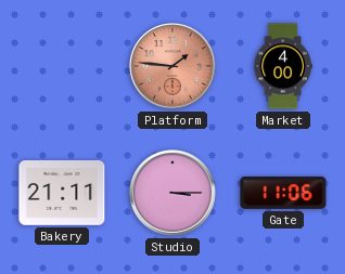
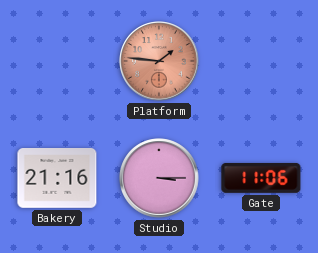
Market: 4:00 -> none (283, 66)
Bakery: 21:11 -> 21:16 (57, 179)
